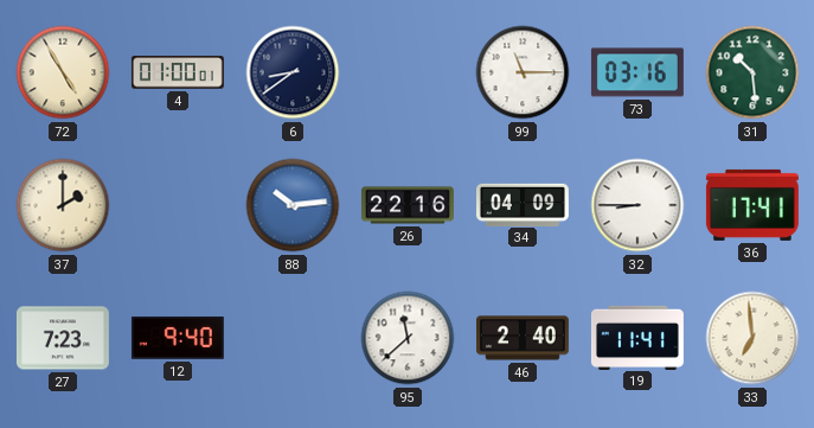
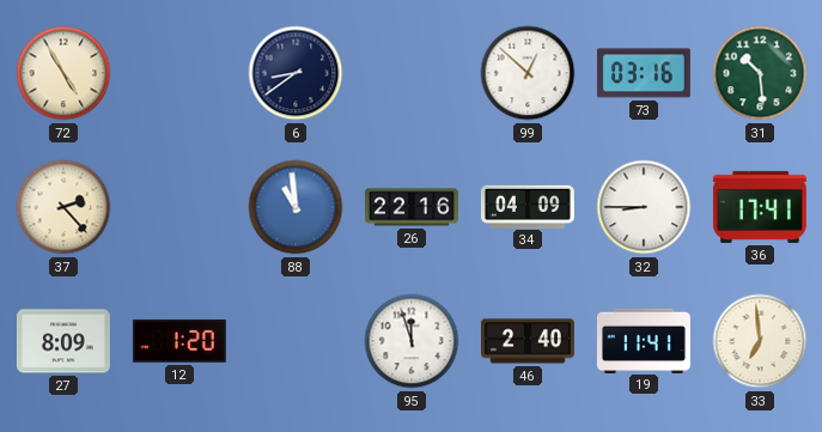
4: 01:00 -> none (178, 72)
99: 11:15 -> 12:52 (528, 73)
37: 2:00 -> 2:23 (63, 207)
88: 10:14 -> 10:59 (296, 207)
27: 7:23 -> 8:09 (63, 341)
12: 9:40 -> 1:20 (179, 341)
95: 11:38 -> 11:57 (412, 341)
